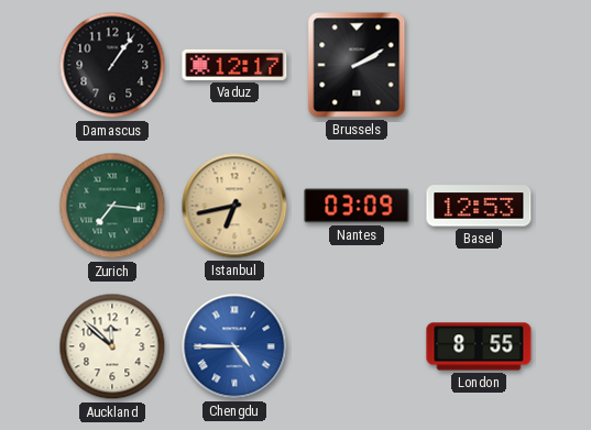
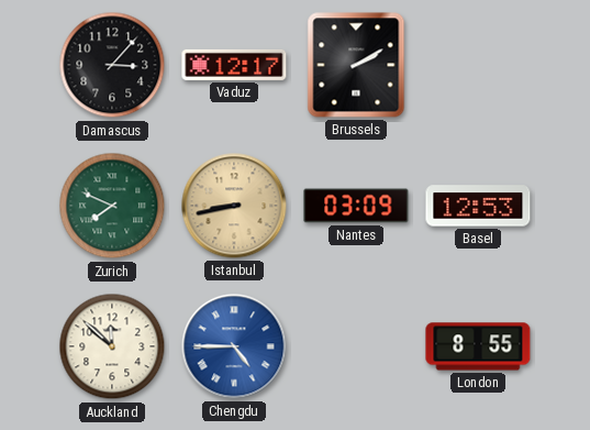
Damascus: 1:06 -> 3:07 (112, 65)
Zurich: 7:16 -> 7:49 (112, 206)
Istanbul: 6:43 -> 8:43 (234, 206)
